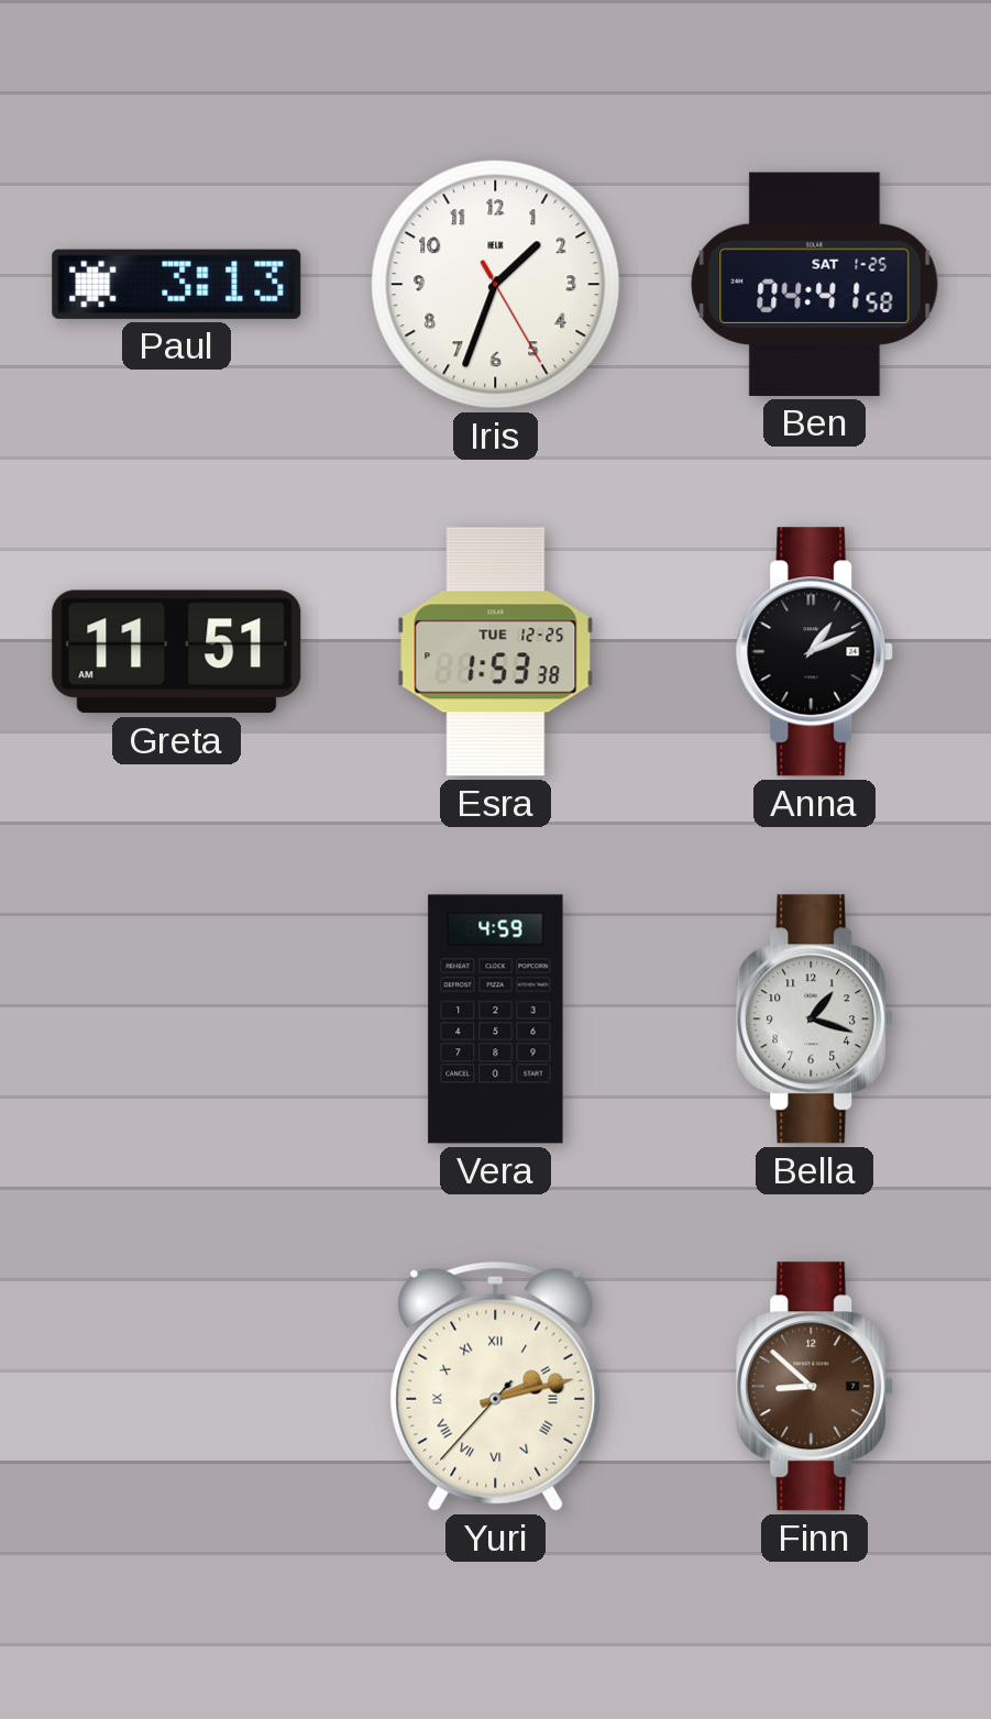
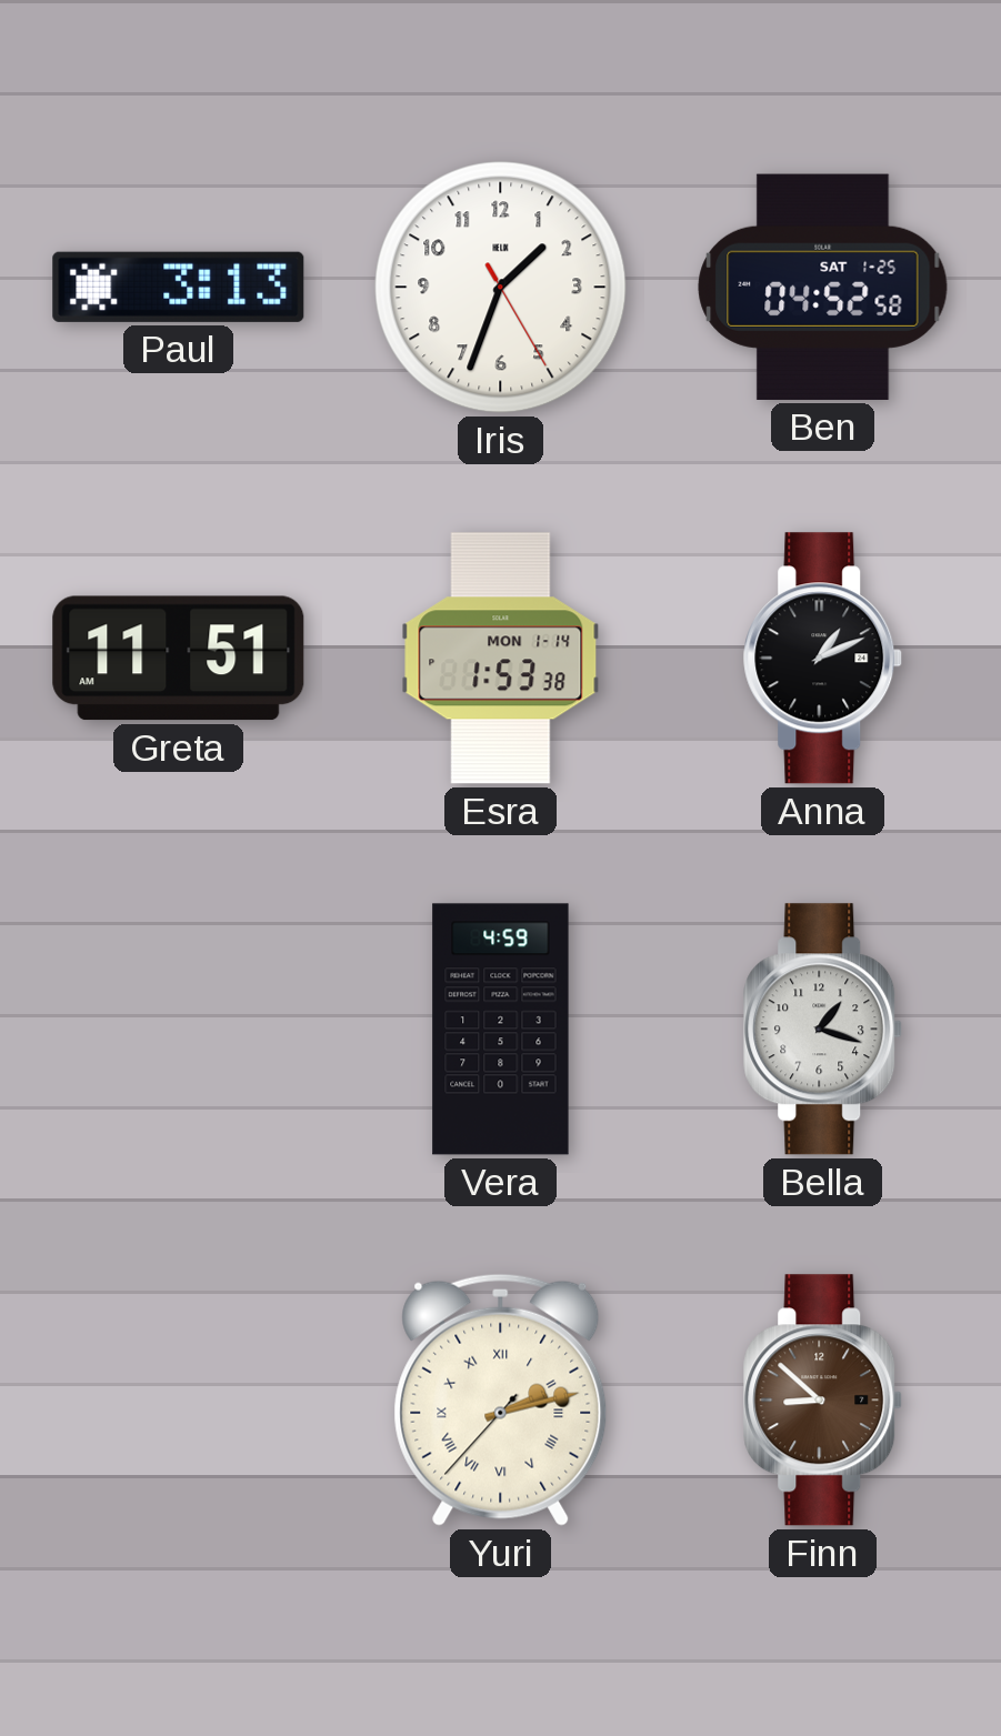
Ben: 04:41 -> 04:52 (823, 287)
Esra date: TUE 12-25 -> MON 1-14 (501, 659)
